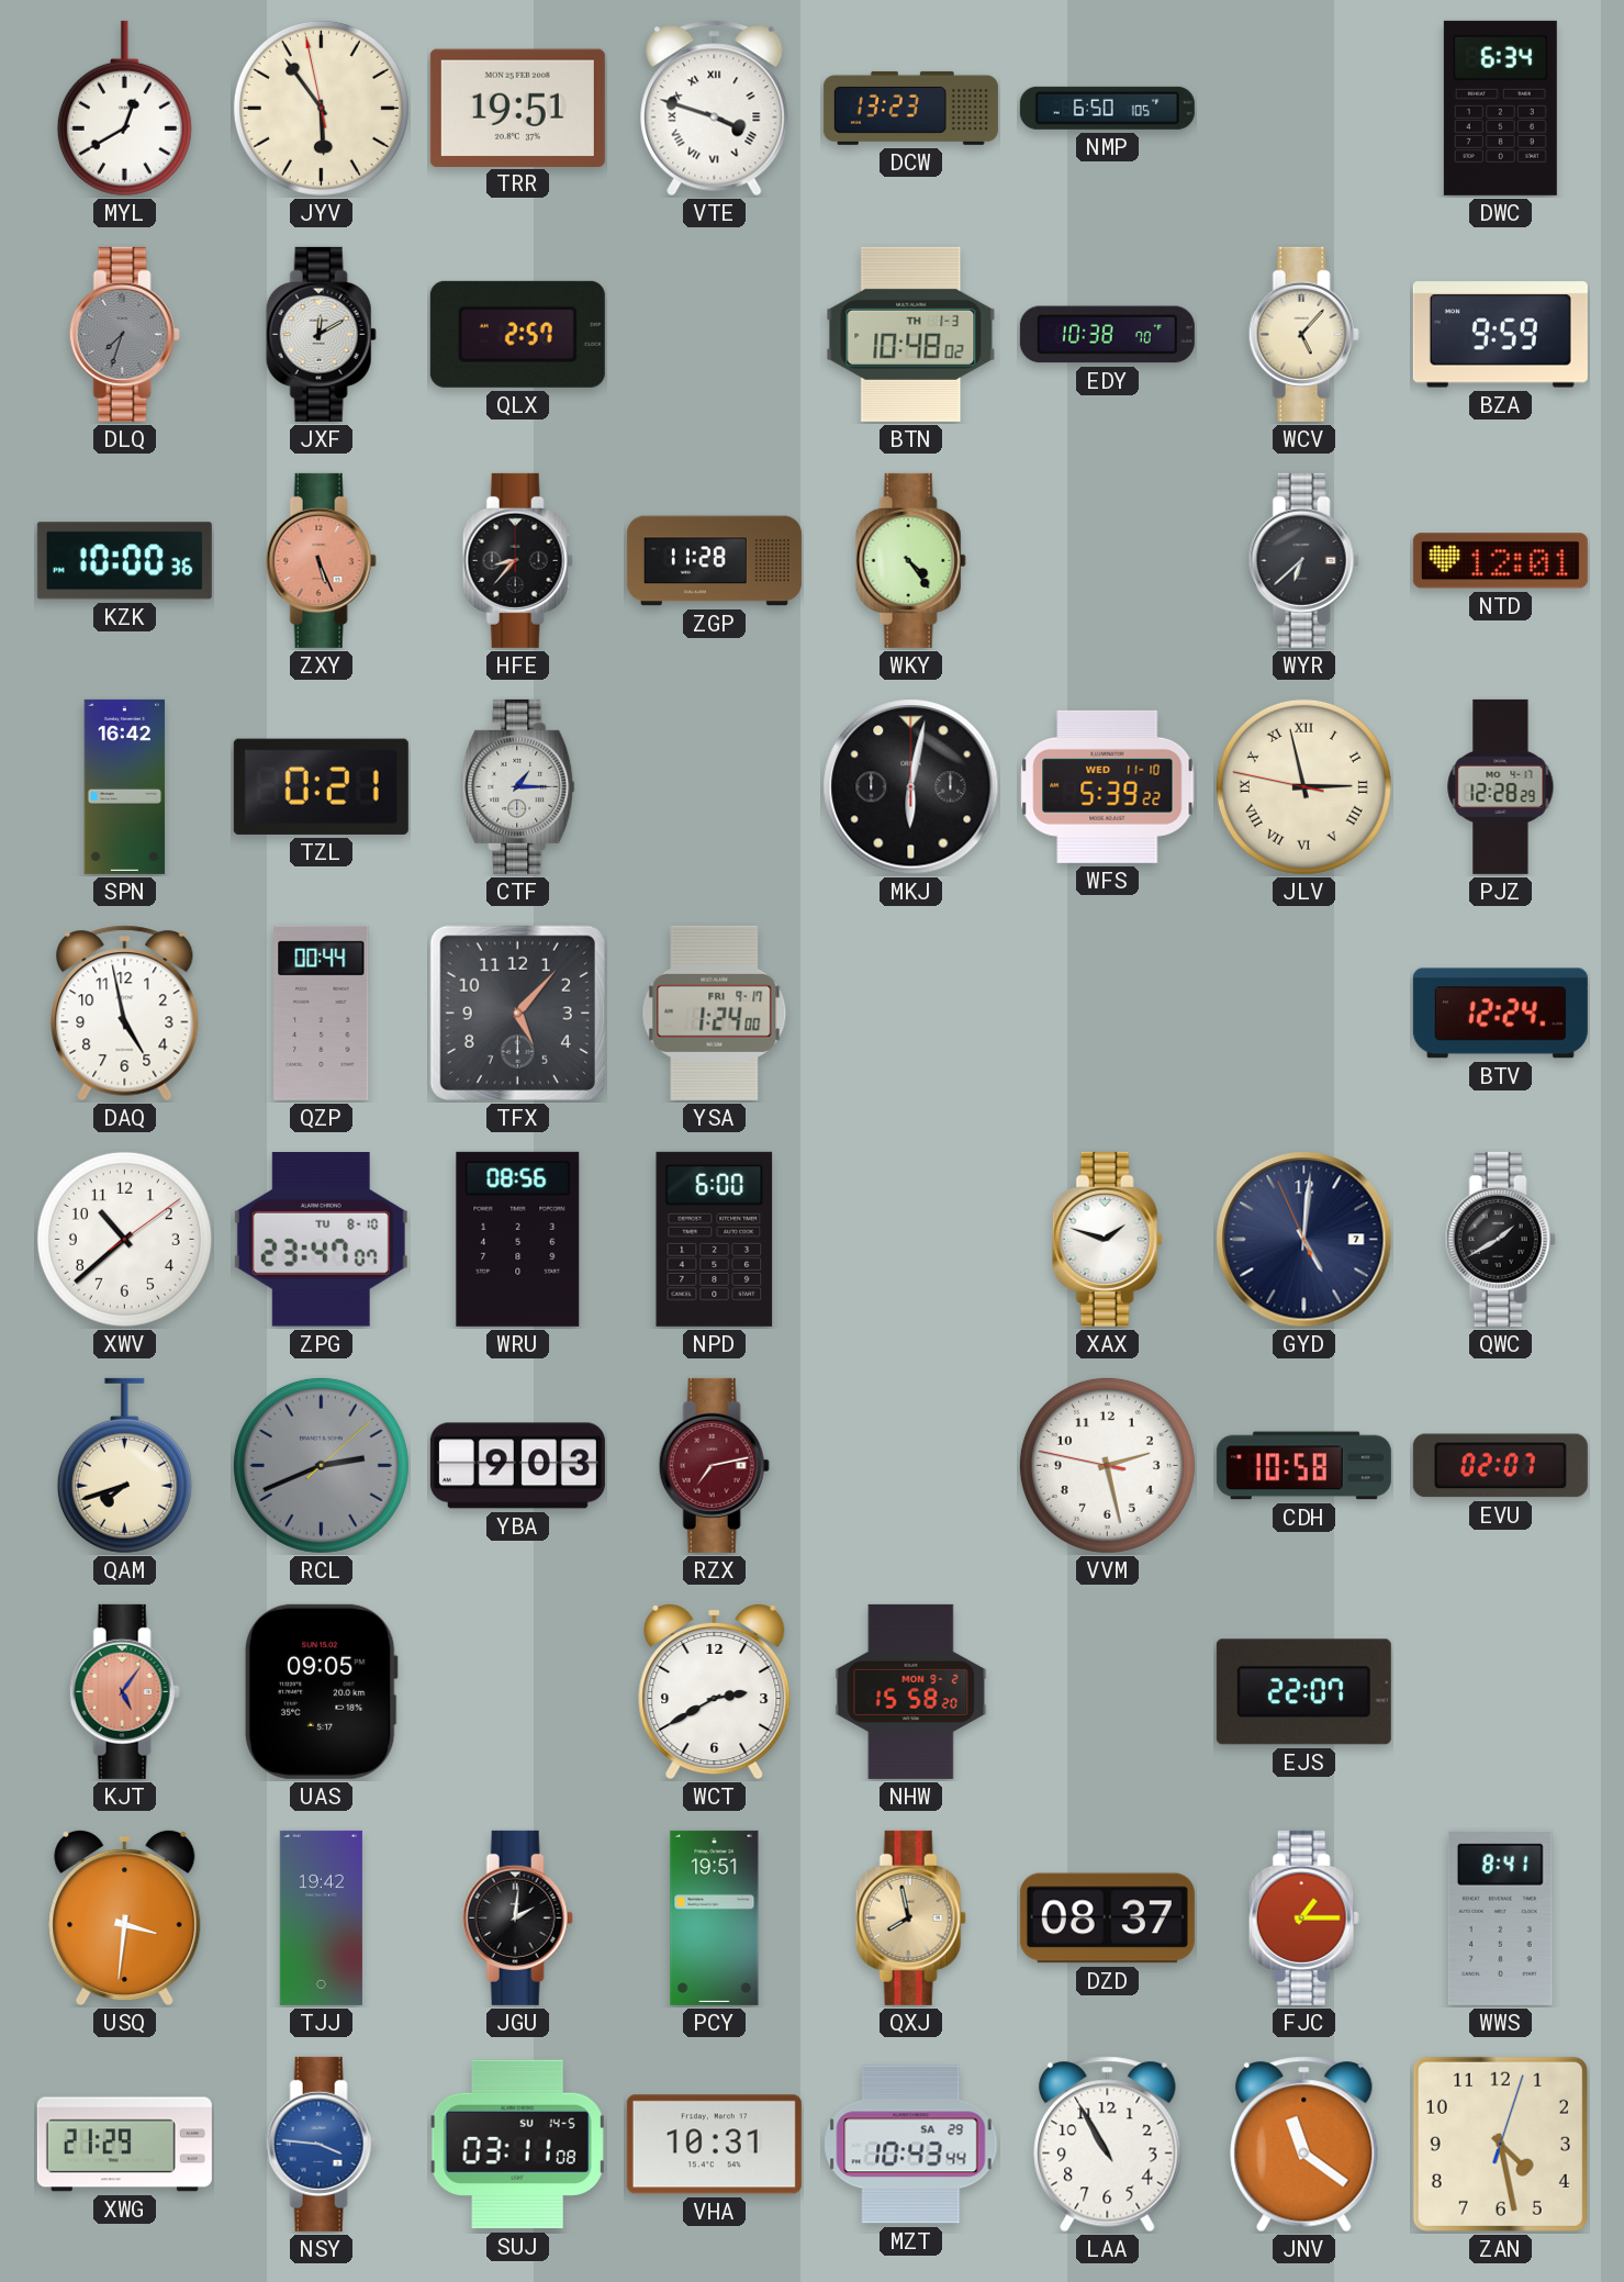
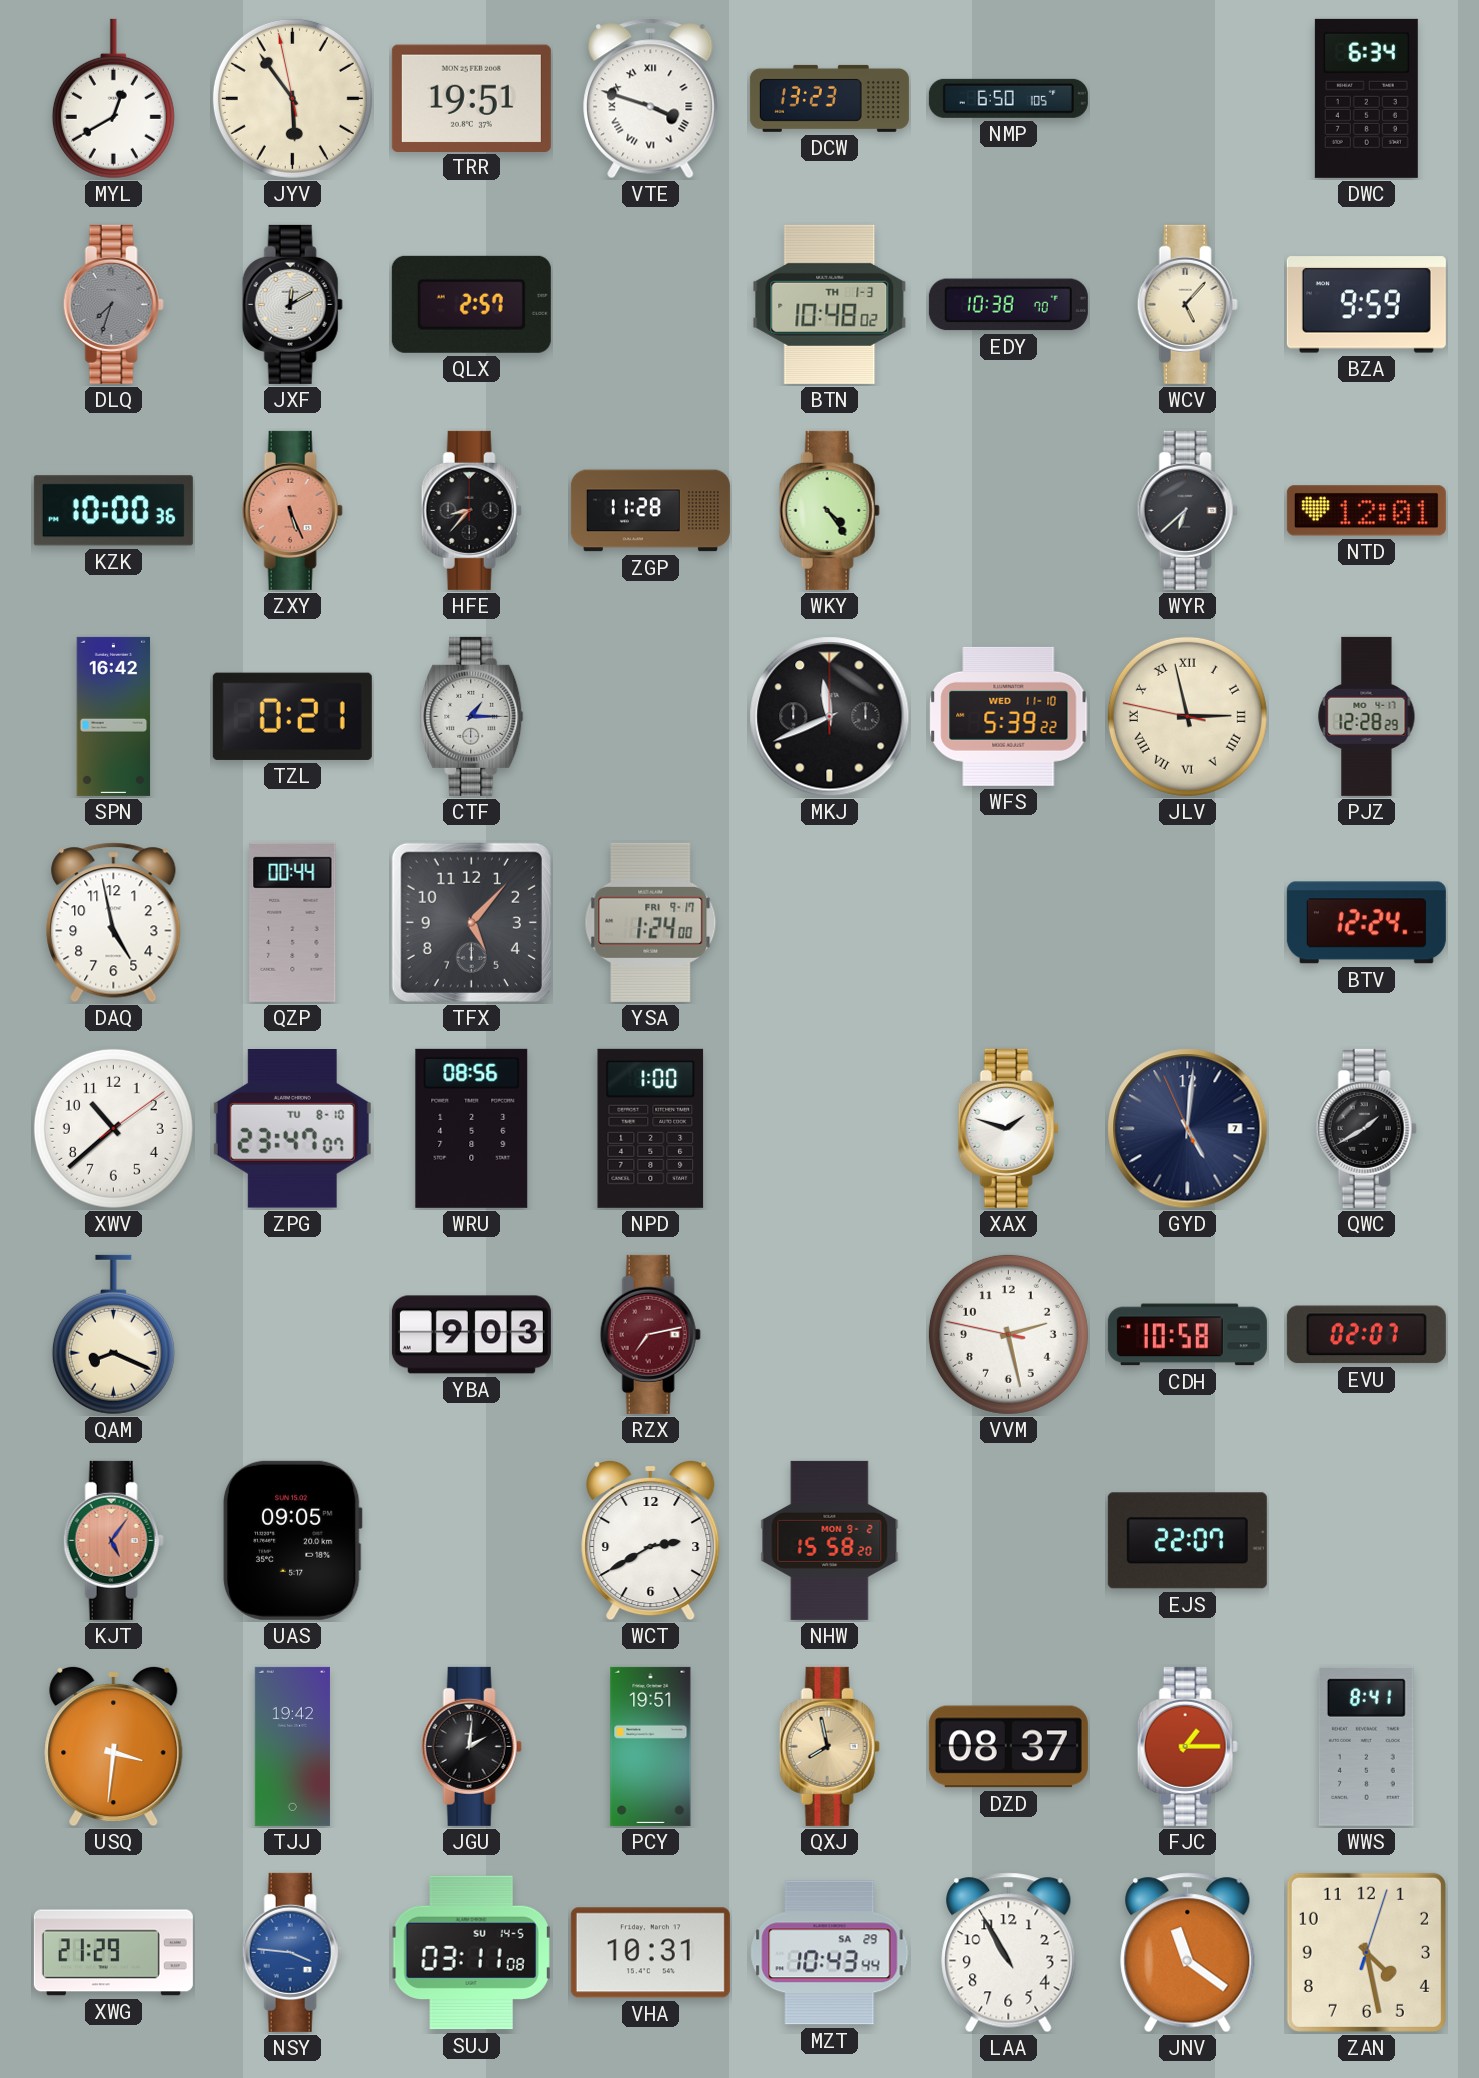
MKJ: 6:02 -> 11:41 (830, 717)
NPD: 6:00 -> 1:00 (651, 1128)
QAM: 7:42 -> 8:19 (113, 1335)
RCL: 2:41 -> none (321, 1465)
